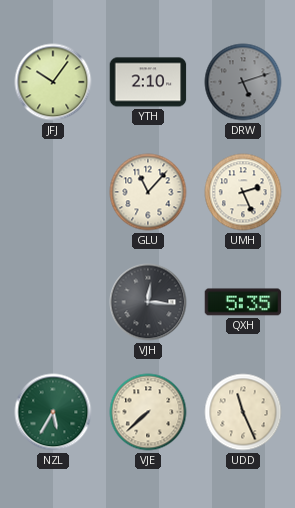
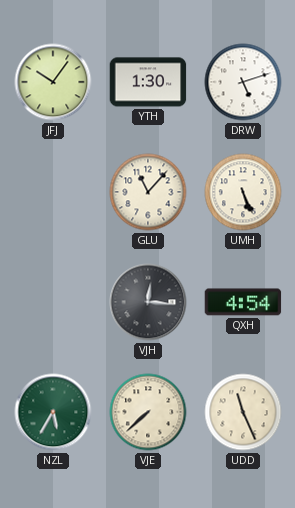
YTH: 2:10 -> 1:30 (148, 82)
DRW dial: grey -> white (243, 82)
UMH: 2:26 -> 5:26 (243, 192)
QXH: 5:35 -> 4:54 (243, 302)
